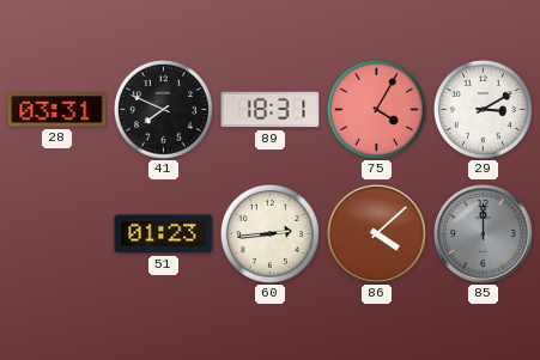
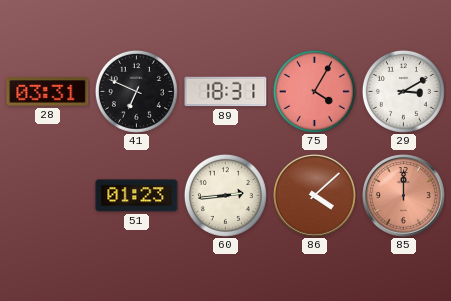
41: 7:49 -> 6:49 (136, 91)
85 dial: grey -> salmon (404, 196)
